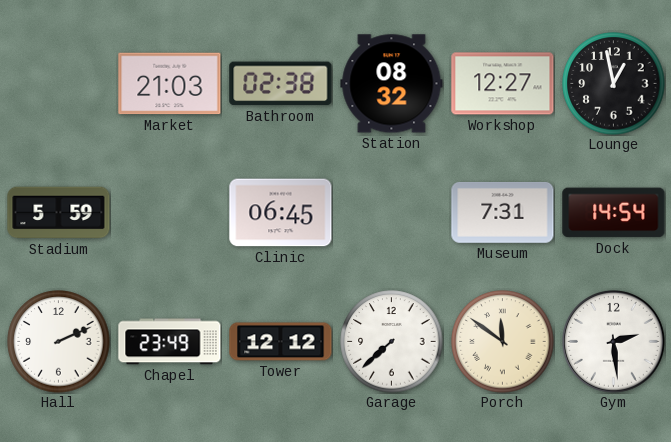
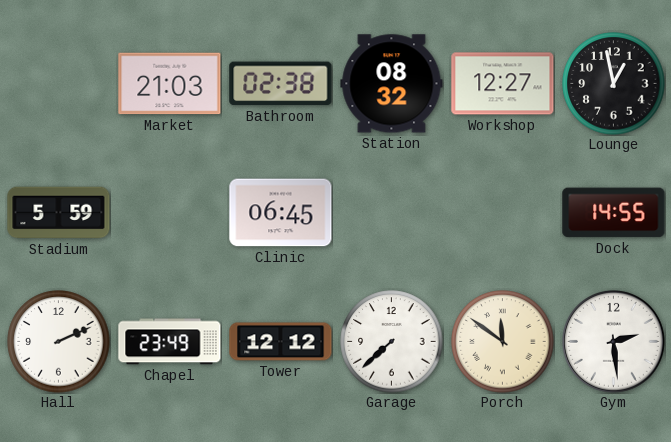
Museum: 7:31 -> none (503, 213)
Dock: 14:54 -> 14:55 (614, 213)
